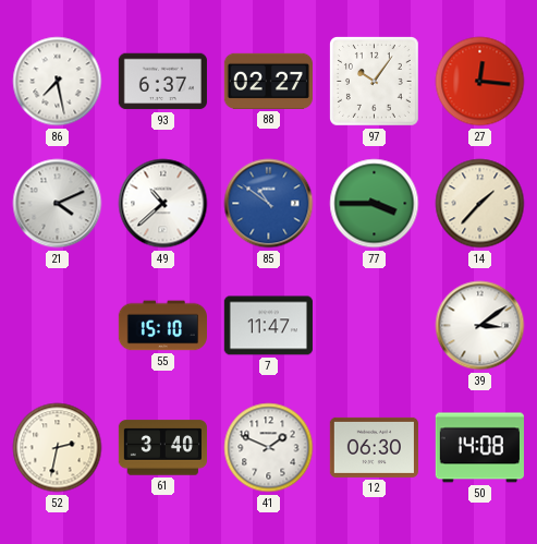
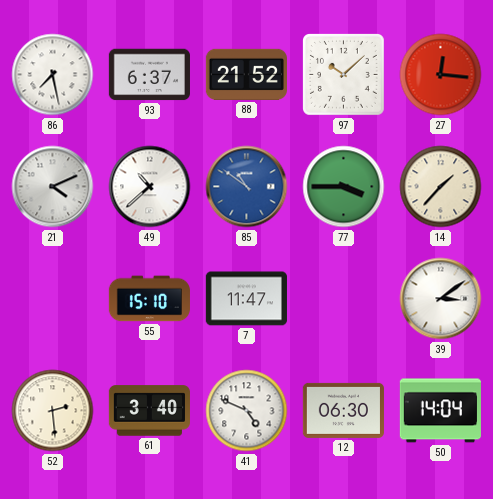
88: 02:27 -> 21:52 (246, 74)
97: 10:06 -> 10:08 (344, 75)
52: 2:32 -> 2:29 (53, 411)
41: 1:49 -> 4:49 (247, 411)
50: 14:08 -> 14:04 (440, 411)
